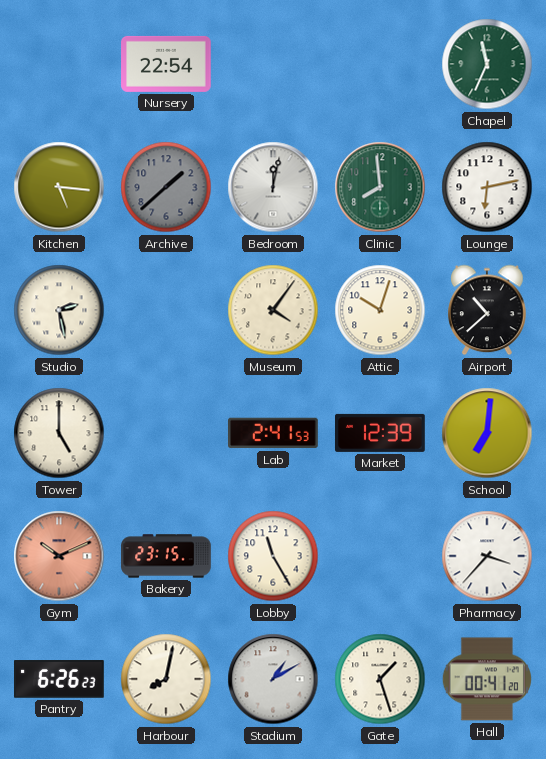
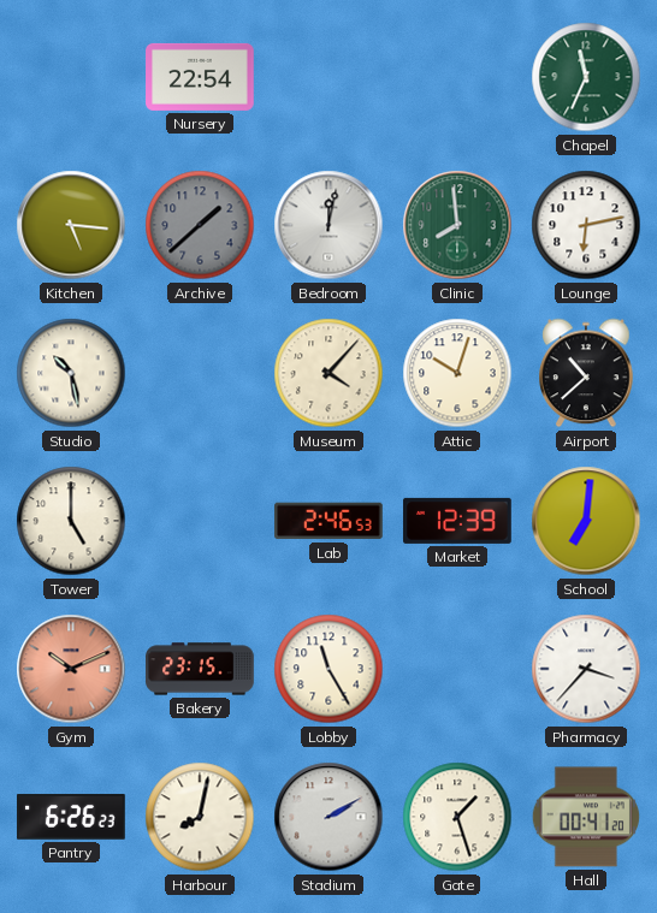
Studio: 2:28 -> 10:28 (71, 373)
Museum: 4:06 -> 4:07 (328, 373)
Lab: 2:41 -> 2:46 (330, 521)
Stadium: 1:10 -> 2:10 (328, 817)
